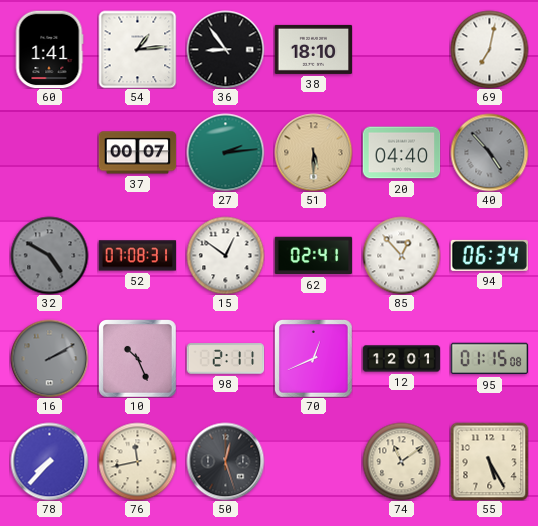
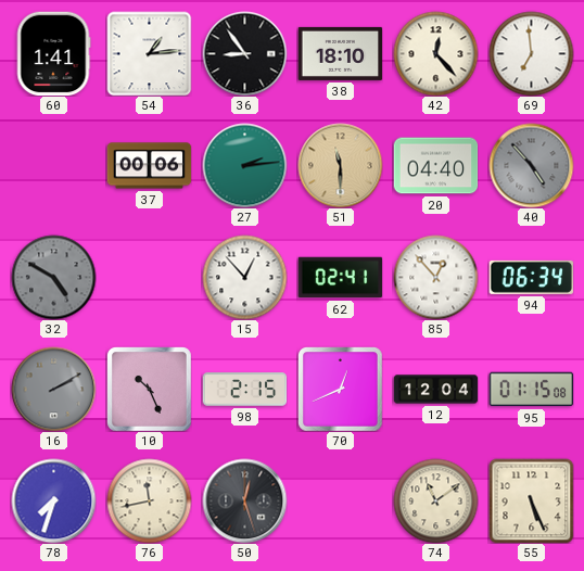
42: none -> 12:23 (435, 53)
69: 7:02 -> 6:59 (531, 53)
37: 00:07 -> 00:06 (149, 166)
51: 5:30 -> 11:30 (340, 165)
52: 07:08 -> none (137, 256)
15: 12:51 -> 12:53 (244, 277)
98: 2:11 -> 2:15 (244, 390)
12: 12:01 -> 12:04 (435, 390)
78: 7:37 -> 7:33 (53, 500)
55: 5:25 -> 5:26 (531, 500)
